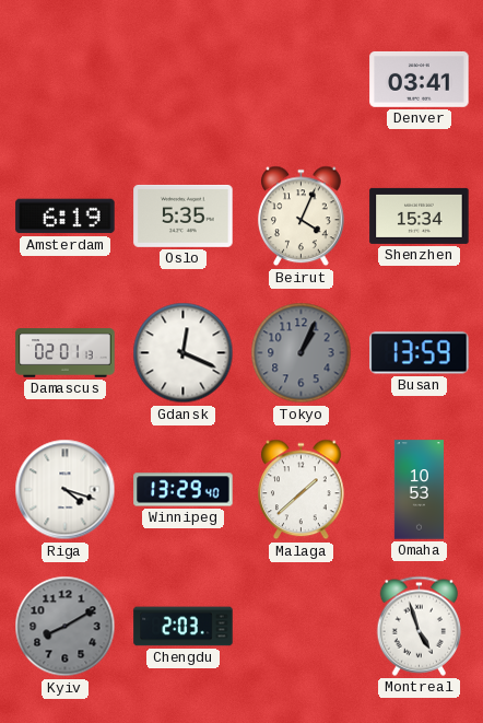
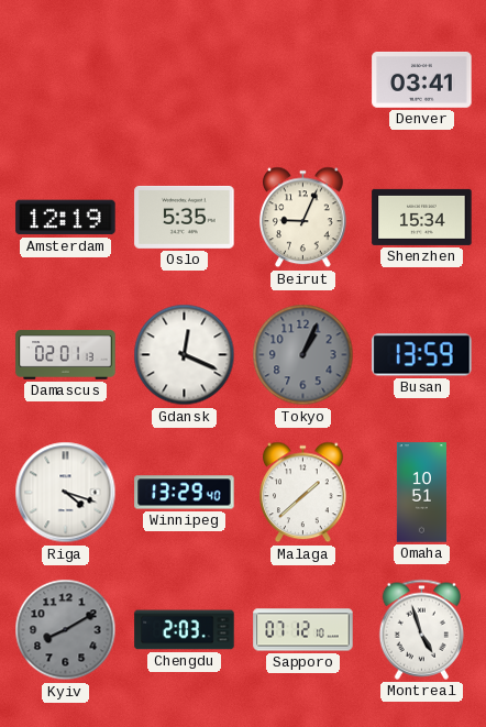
Amsterdam: 6:19 -> 12:19 (66, 218)
Beirut: 4:04 -> 9:04 (303, 218)
Omaha: 10:53 -> 10:51 (421, 493)
Sapporo: none -> 07:12 (303, 630)
